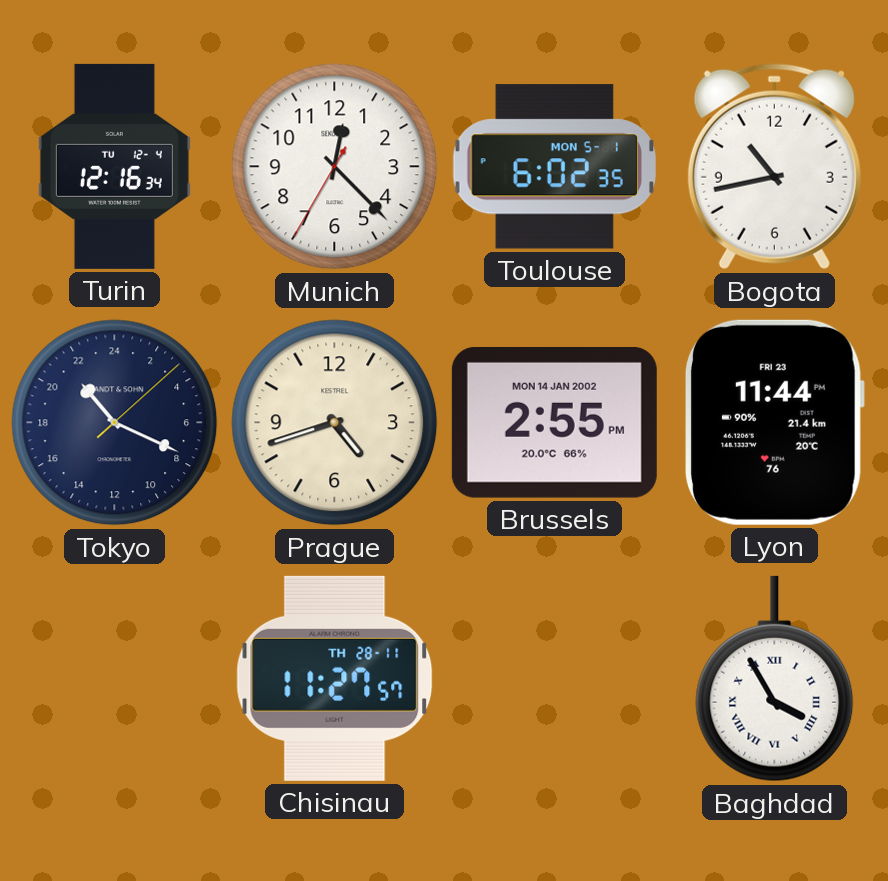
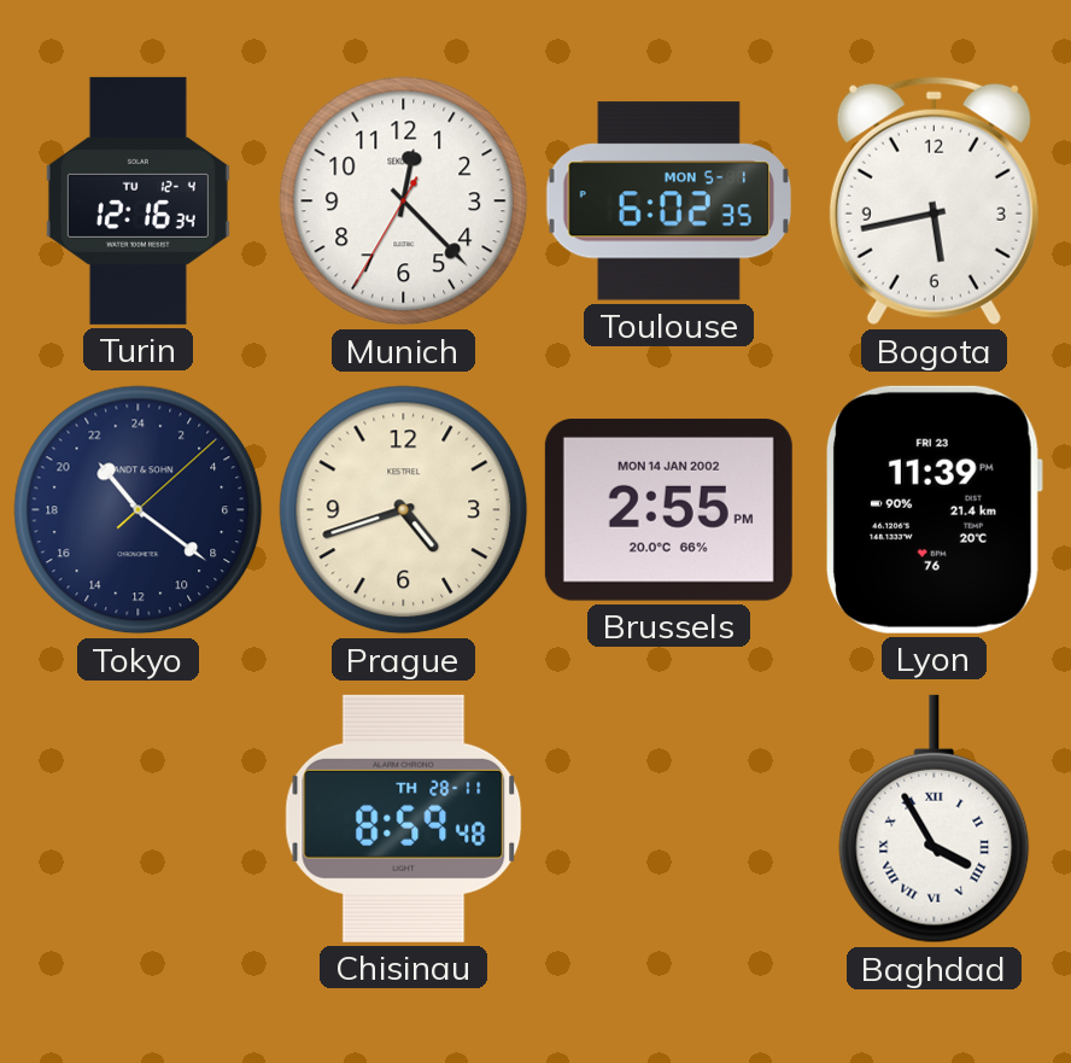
Bogota: 10:43 -> 5:43 (934, 201)
Tokyo: 21:19 -> 21:21 (139, 510)
Lyon: 11:44 -> 11:39 (935, 509)
Chisinau: 11:27 -> 8:59 (404, 818)
